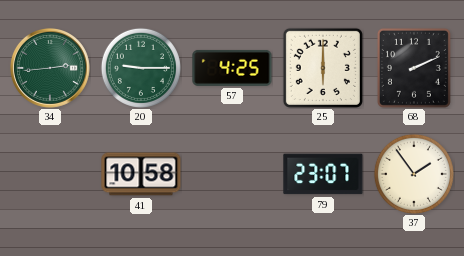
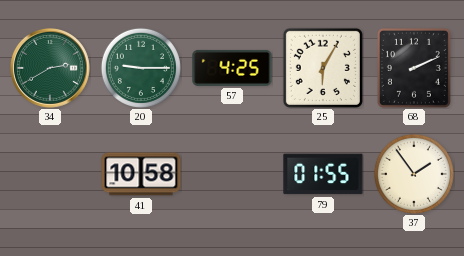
34: 2:44 -> 2:40 (50, 68)
25: 6:00 -> 6:05 (323, 68)
79: 23:07 -> 01:55 (323, 174)
